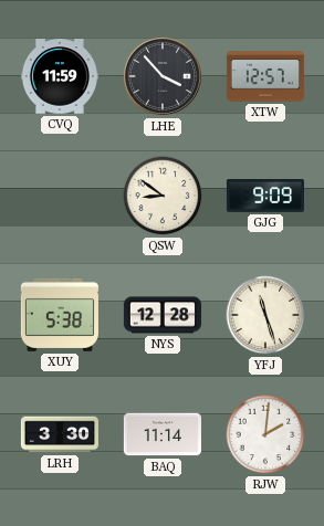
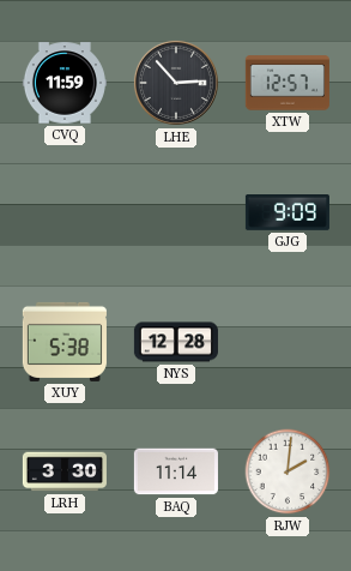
LHE: 3:53 -> 2:53 (176, 83)
QSW: 8:51 -> none (163, 196)
YFJ: 11:27 -> none (265, 315)
